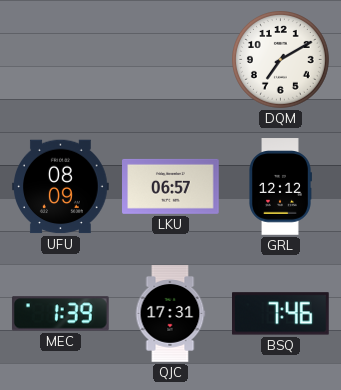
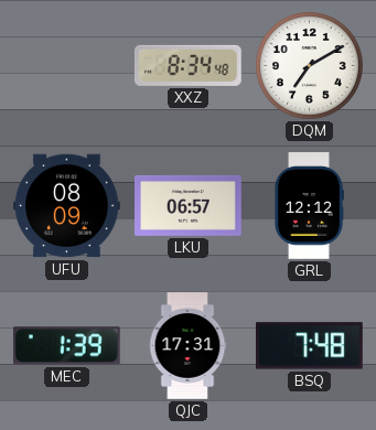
XXZ: none -> 8:34 (187, 65)
BSQ: 7:46 -> 7:48 (310, 346)
